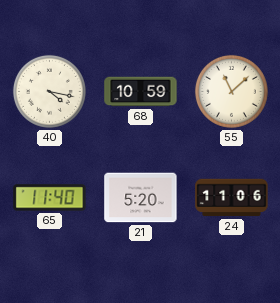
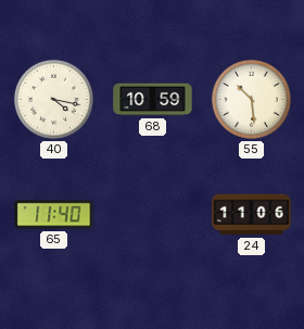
55: 11:08 -> 10:29 (251, 99)
21: 5:20 -> none (141, 198)
